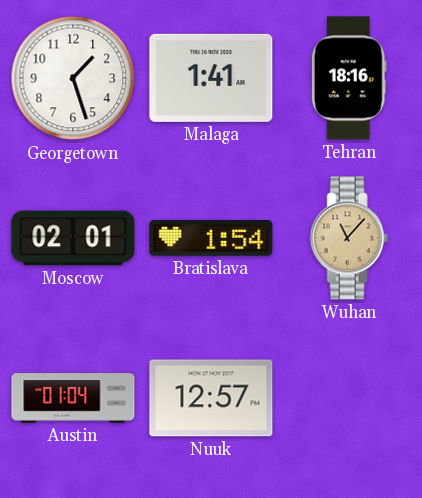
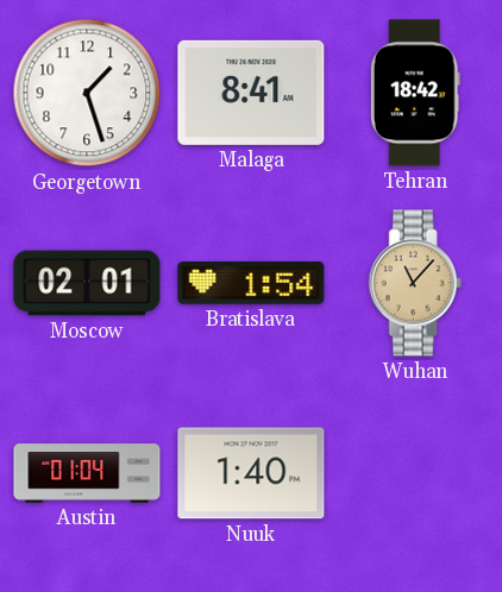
Malaga: 1:41 -> 8:41 (251, 93)
Tehran: 18:16 -> 18:42 (415, 93)
Nuuk: 12:57 -> 1:40 (251, 473)
